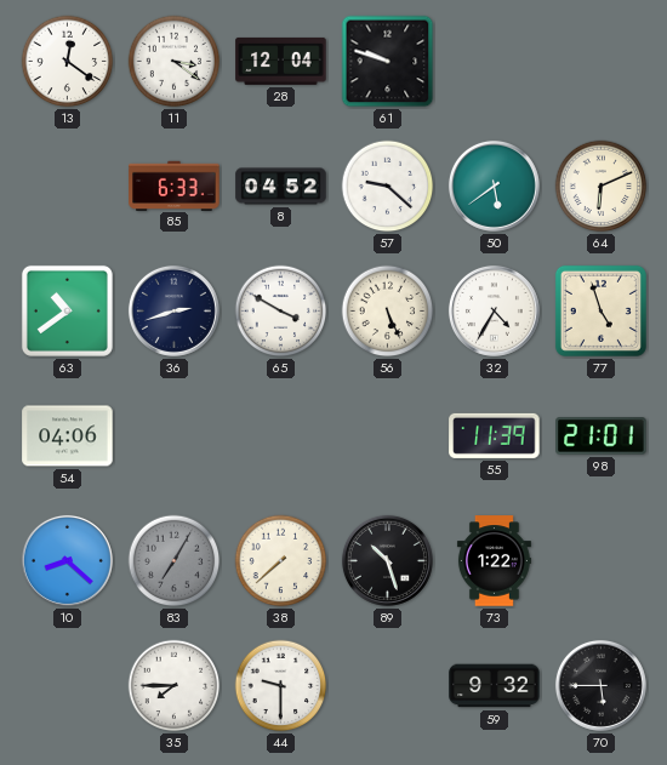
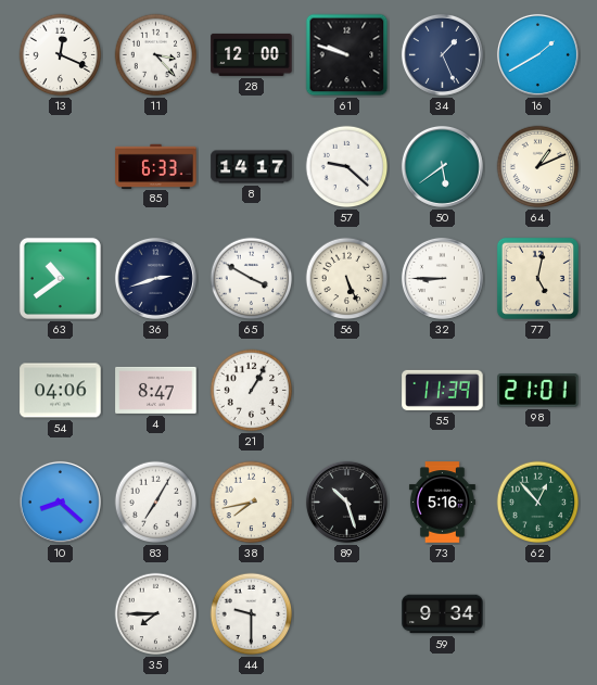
13: 12:21 -> 12:19 (61, 55)
11: 3:21 -> 3:23 (156, 55)
28: 12:04 -> 12:00 (252, 54)
34: none -> 1:26 (442, 54)
16: none -> 1:40 (537, 54)
8: 04:52 -> 14:17 (252, 167)
64: 6:11 -> 1:11 (538, 167)
32: 4:35 -> 8:45 (442, 278)
77: 4:57 -> 5:02 (537, 278)
4: none -> 8:47 (156, 390)
21: none -> 1:05 (252, 391)
83 dial: grey -> white (156, 503)
38: 7:38 -> 7:43 (252, 503)
73: 1:22 -> 5:16 (442, 503)
62: none -> 12:53 (538, 503)
59: 9:32 -> 9:34 (443, 614)
70: 5:45 -> none (600, 685)
